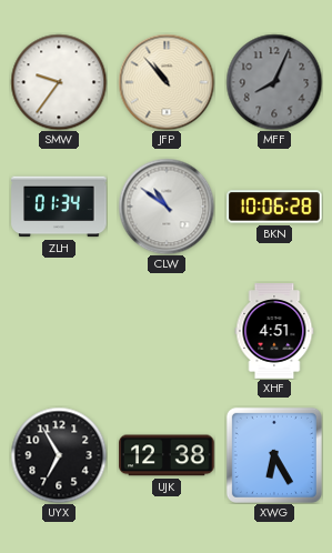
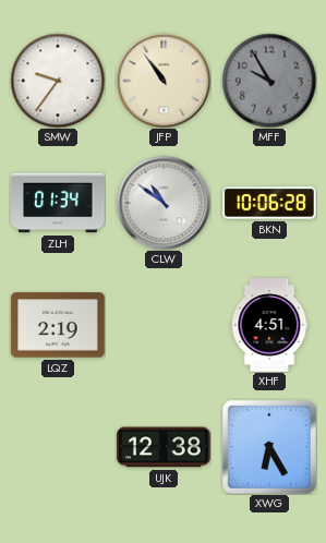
JFP: 10:53 -> 10:54 (164, 81)
MFF: 8:04 -> 9:55 (269, 81)
LQZ: none -> 2:19 (58, 325)
UYX: 6:55 -> none (59, 455)
